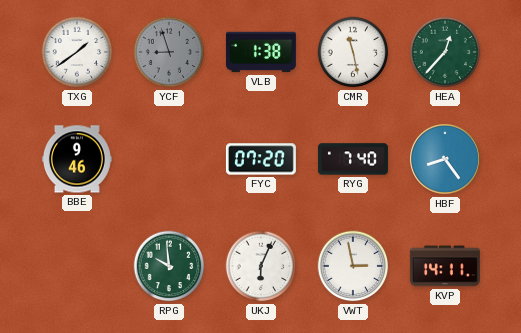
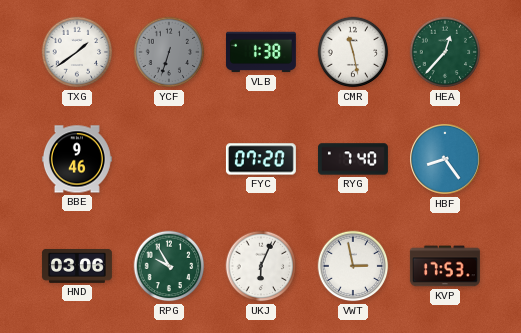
YCF: 8:57 -> 6:33 (169, 52)
HND: none -> 03:06 (77, 266)
RPG: 9:59 -> 9:55 (169, 266)
KVP: 14:11 -> 17:53 (445, 266)
